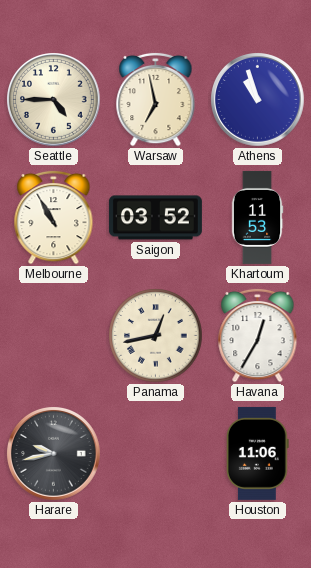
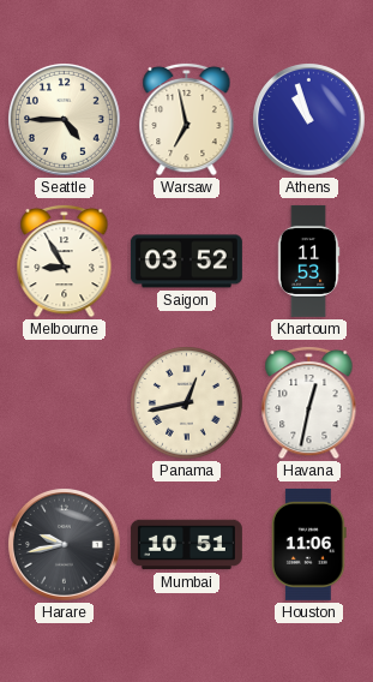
Melbourne: 10:55 -> 8:55 (65, 261)
Havana: 12:35 -> 12:32 (309, 402)
Mumbai: none -> 10:51 (186, 545)
